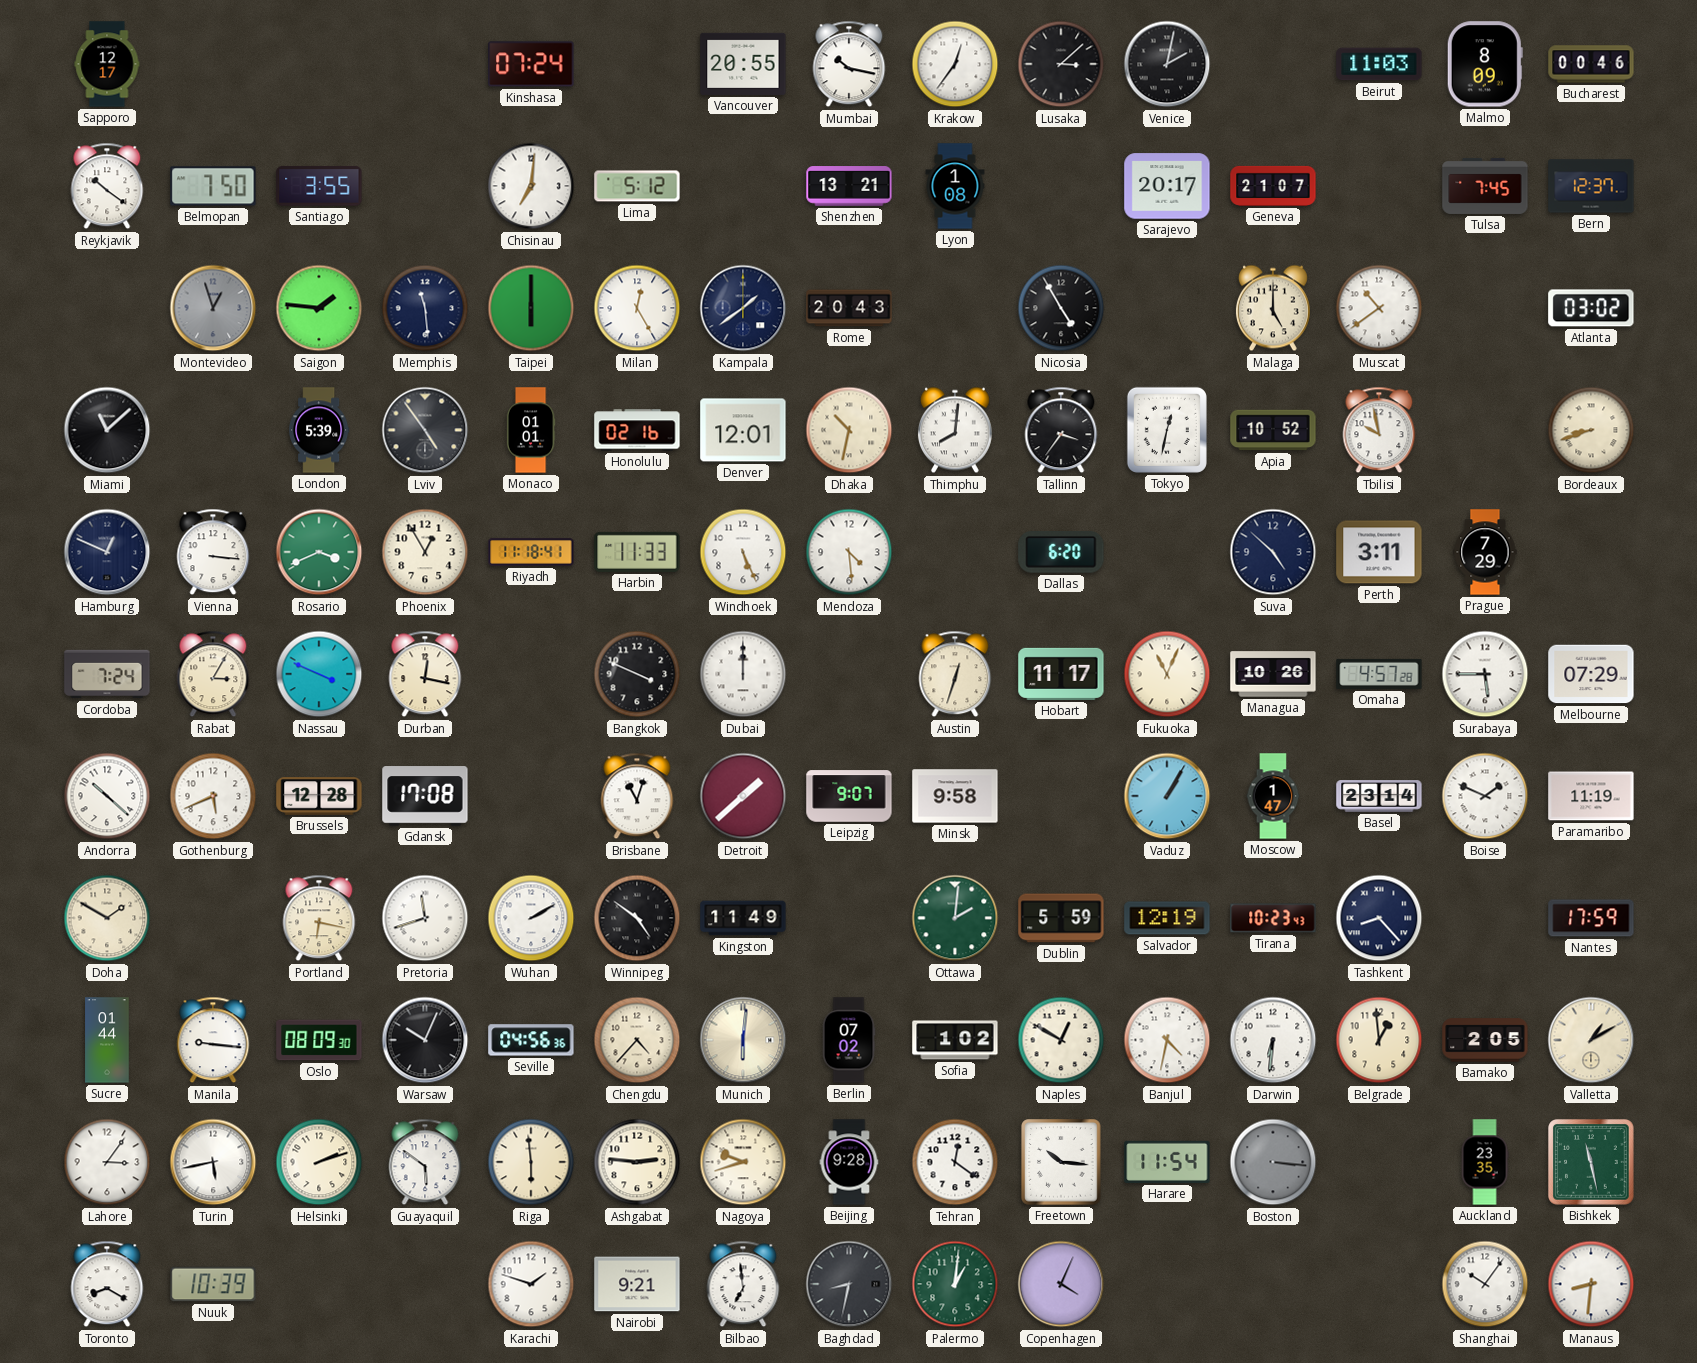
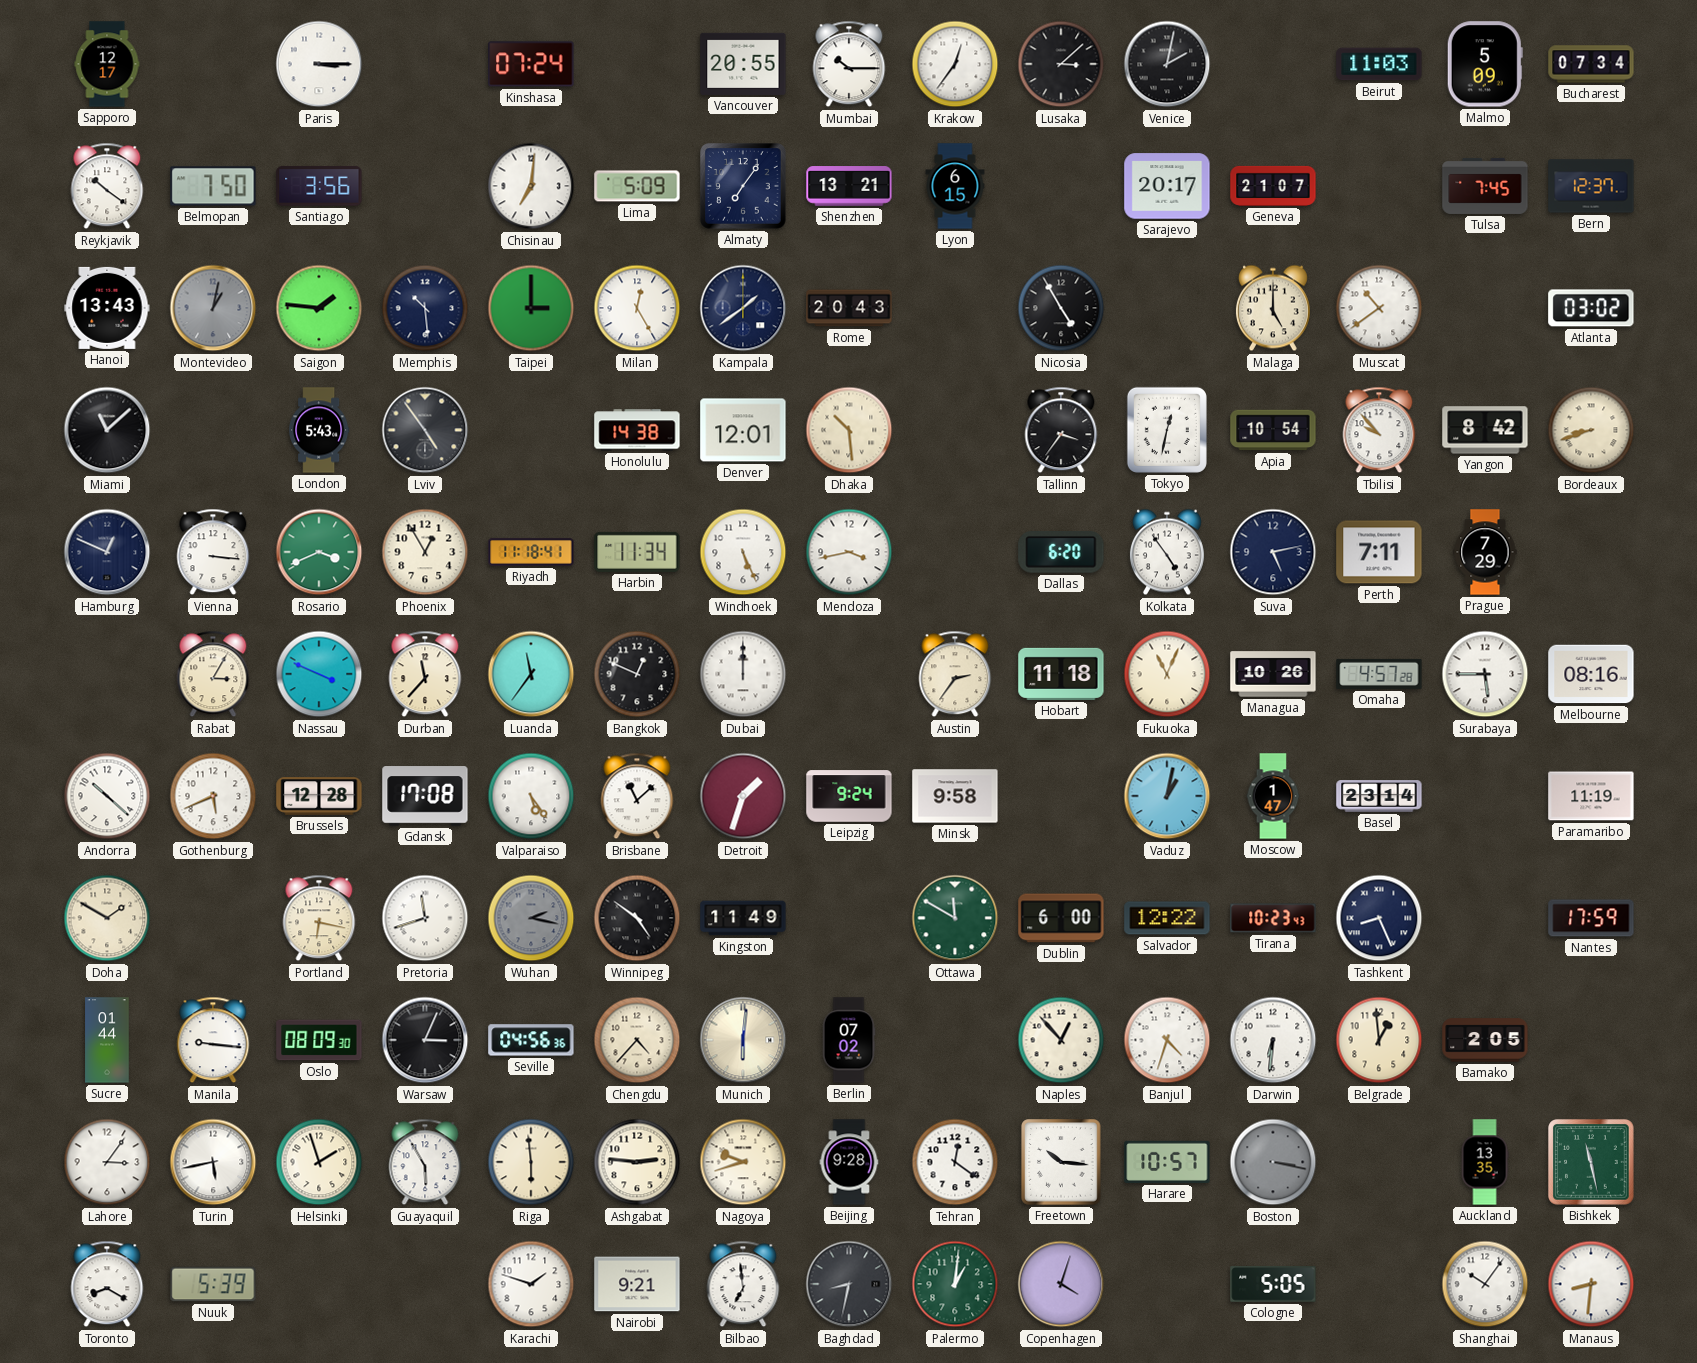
Paris: none -> 3:15 (319, 64)
Mumbai: 10:17 -> 10:15 (849, 64)
Malmo: 8:09 -> 5:09 (1485, 64)
Bucharest: 00:46 -> 07:34 (1591, 64)
Santiago: 3:55 -> 3:56 (319, 186)
Lima: 5:12 -> 5:09 (637, 186)
Almaty: none -> 7:06 (744, 187)
Lyon: 1:08 -> 6:15 (955, 186)
Hanoi: none -> 13:43 (107, 308)
Montevideo: 12:57 -> 1:02 (213, 308)
Memphis: 11:29 -> 10:29 (425, 308)
Taipei: 6:00 -> 3:00 (531, 308)
London: 5:39 -> 5:43 (319, 430)
Monaco: 01:01 -> none (531, 430)
Honolulu: 02:16 -> 14:38 (637, 430)
Dhaka: 10:32 -> 10:29 (849, 430)
Thimphu: 8:01 -> none (955, 430)
Apia: 10:52 -> 10:54 (1273, 430)
Tbilisi: 9:58 -> 9:53 (1379, 430)
Yangon: none -> 8:42 (1485, 430)
Harbin: 11:33 -> 11:34 (637, 552)
Mendoza: 4:29 -> 3:43 (849, 552)
Kolkata: none -> 4:54 (1167, 552)
Suva: 4:52 -> 5:13 (1273, 552)
Perth: 3:11 -> 7:11 (1379, 552)
Cordoba: 7:24 -> none (107, 674)
Durban: 12:17 -> 11:37 (425, 674)
Luanda: none -> 11:36 (531, 674)
Bangkok: 3:49 -> 12:49 (637, 674)
Austin: 12:33 -> 2:36 (955, 674)
Hobart: 11:17 -> 11:18 (1061, 674)
Melbourne: 07:29 -> 08:16 (1591, 674)
Valparaiso: none -> 5:24 (531, 796)
Brisbane: 11:03 -> 11:08 (637, 796)
Detroit: 1:38 -> 1:33 (743, 796)
Leipzig: 9:07 -> 9:24 (849, 796)
Vaduz: 1:05 -> 1:02 (1167, 796)
Boise: 1:49 -> none (1485, 796)
Wuhan: 2:10 -> 2:17 (531, 918)
Wuhan dial: white -> grey (531, 918)
Ottawa: 2:01 -> 11:50 (955, 918)
Dublin: 5:59 -> 6:00 (1061, 918)
Salvador: 12:19 -> 12:22 (1167, 918)
Tashkent: 8:23 -> 8:26 (1379, 918)
Warsaw: 10:04 -> 3:04 (425, 1040)
Sofia: 1:02 -> none (955, 1040)
Naples: 12:50 -> 12:53 (1061, 1040)
Banjul: 4:32 -> 4:33 (1167, 1040)
Valletta: 1:10 -> none (1591, 1040)
Helsinki: 2:12 -> 1:57 (319, 1162)
Guayaquil: 5:51 -> 5:55 (425, 1162)
Harare: 11:54 -> 10:57 (1167, 1162)
Boston: 3:16 -> 3:17 (1273, 1162)
Auckland: 23:35 -> 13:35 (1485, 1162)
Nuuk: 10:39 -> 5:39 (213, 1284)
Copenhagen: 4:04 -> 4:03 (1061, 1284)
Cologne: none -> 5:05 (1273, 1284)
